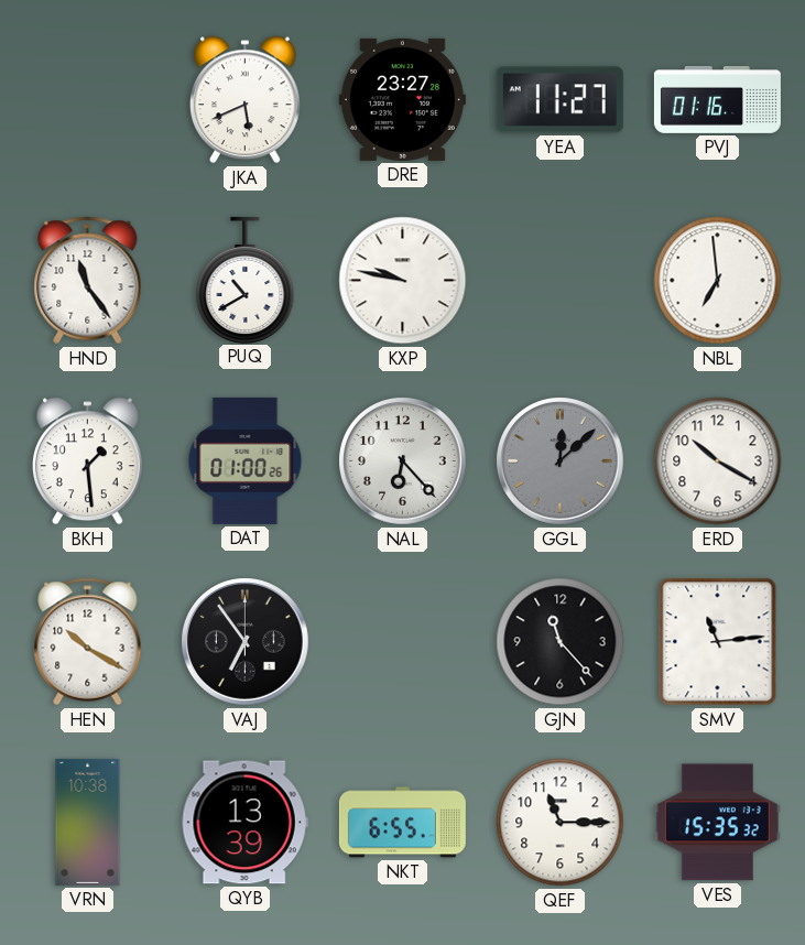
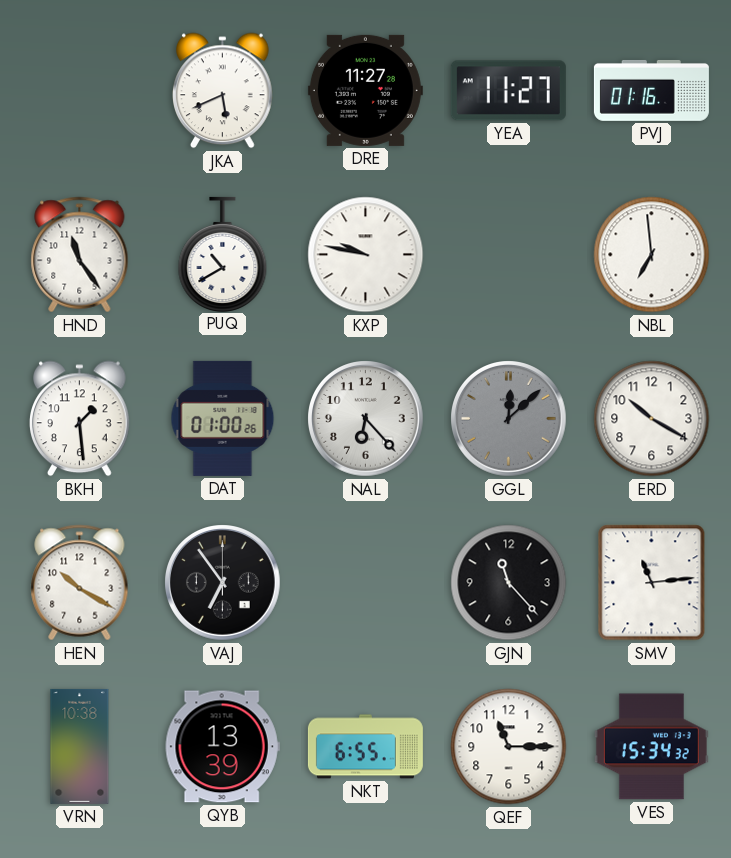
DRE: 23:27 -> 11:27 (365, 90)
VES: 15:35 -> 15:34 (651, 747)
